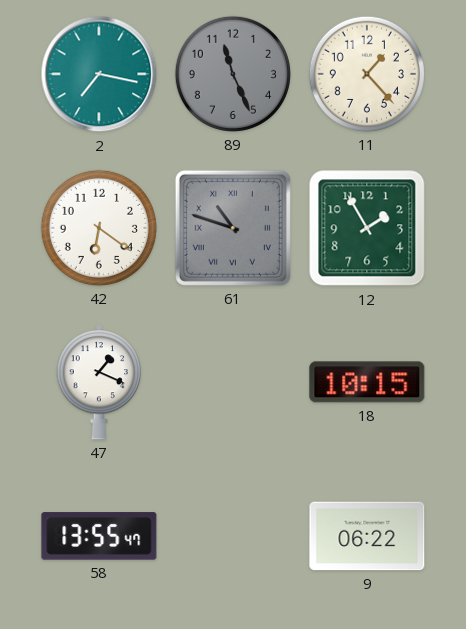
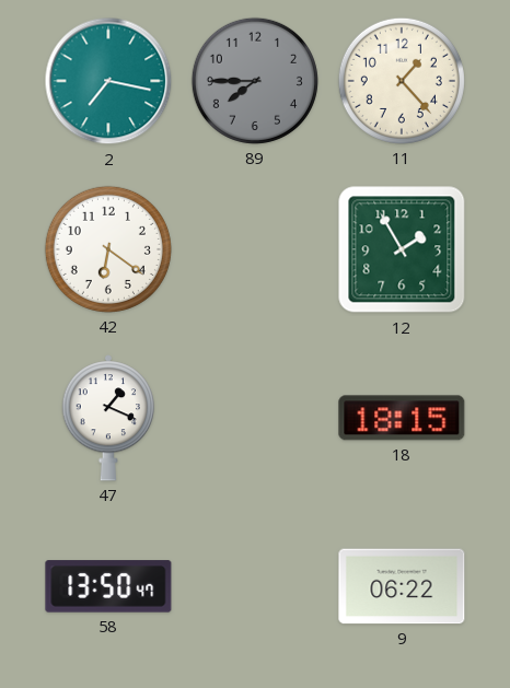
89: 11:26 -> 7:45 (255, 81)
61: 10:48 -> none (233, 228)
18: 10:15 -> 18:15 (402, 418)
58: 13:55 -> 13:50 (108, 586)
